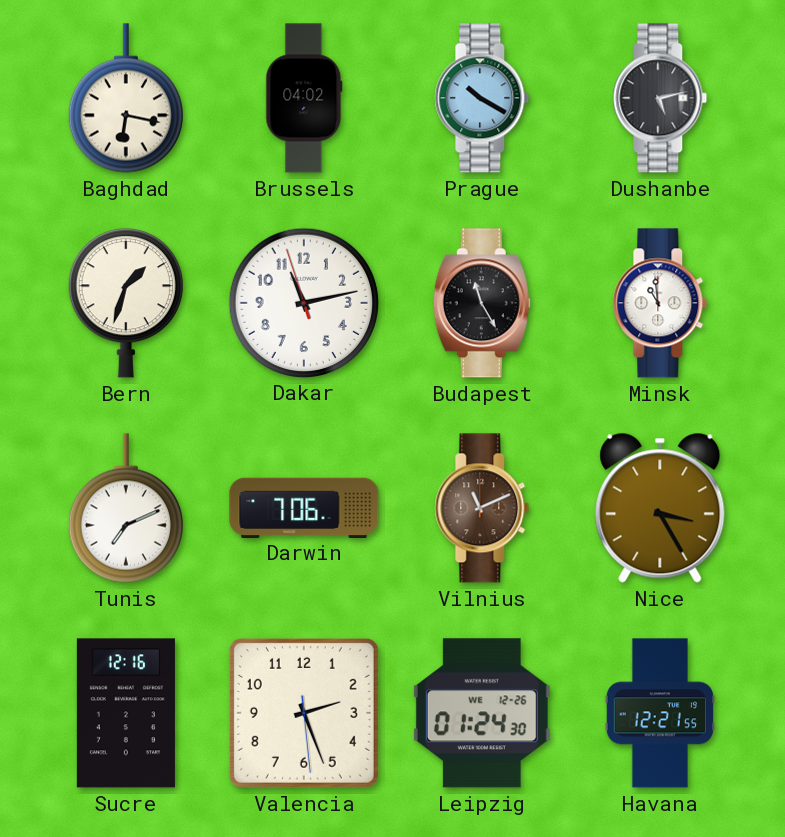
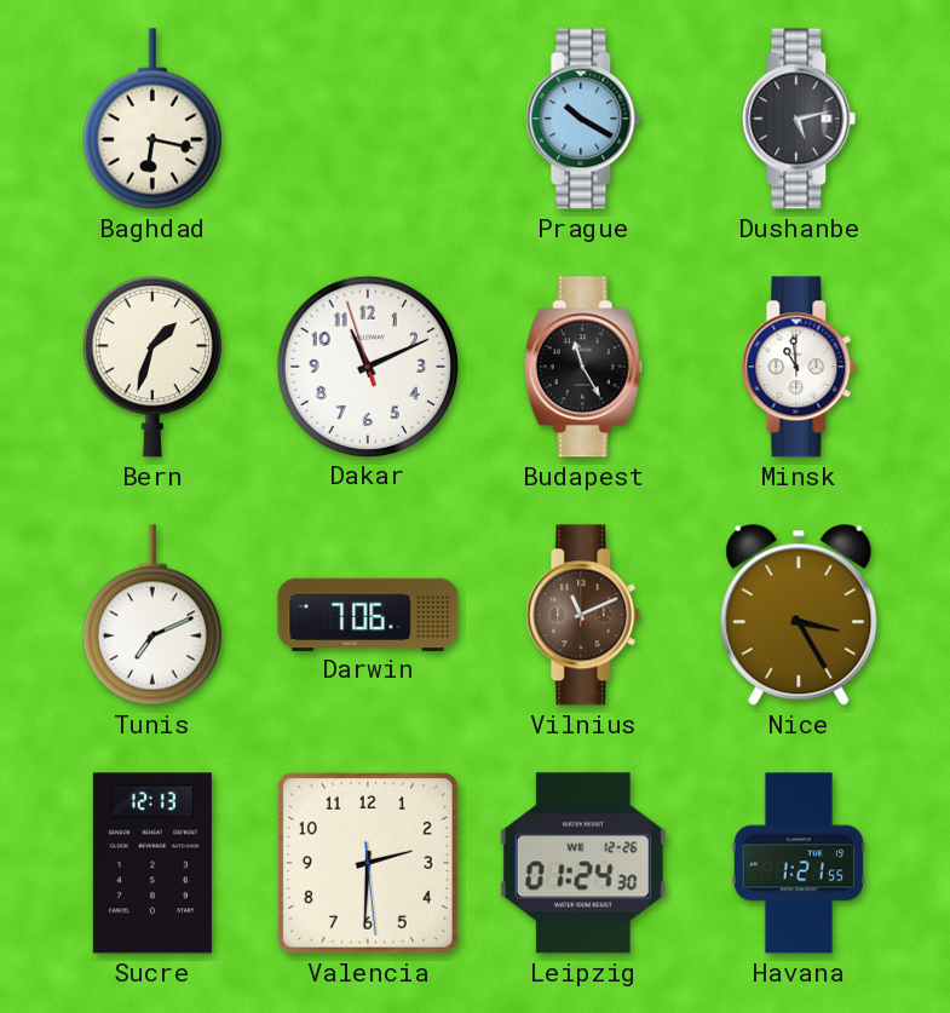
Brussels: 04:02 -> none (304, 98)
Dakar: 11:12 -> 11:10 (367, 366)
Sucre: 12:16 -> 12:13 (152, 863)
Valencia: 2:26 -> 2:30 (368, 863)
Havana: 12:21 -> 1:21 (798, 863)
